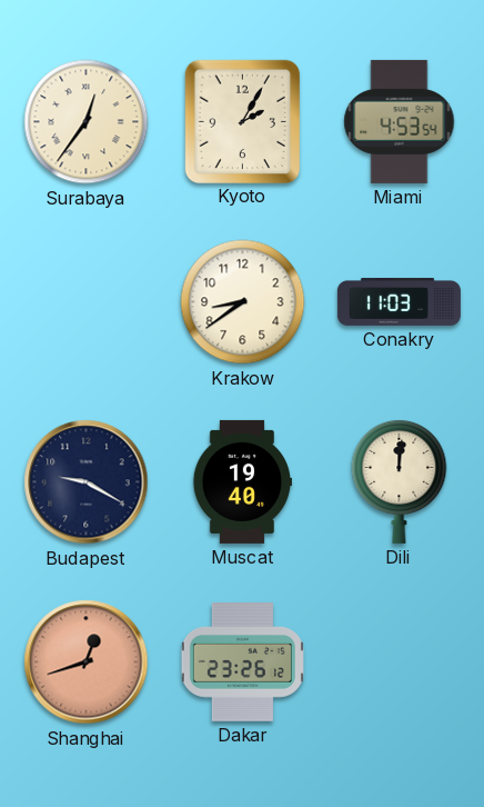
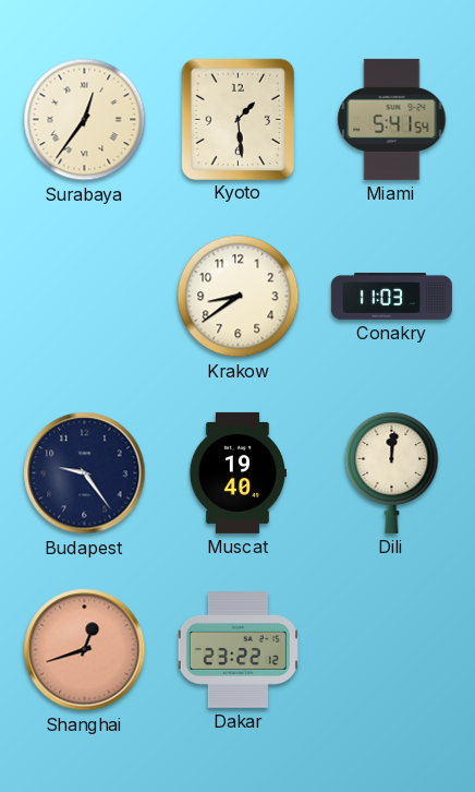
Kyoto: 2:05 -> 1:29 (237, 119)
Miami: 4:53 -> 5:41 (392, 119)
Budapest: 9:20 -> 9:24 (85, 473)
Dakar: 23:26 -> 23:22 (237, 650)
